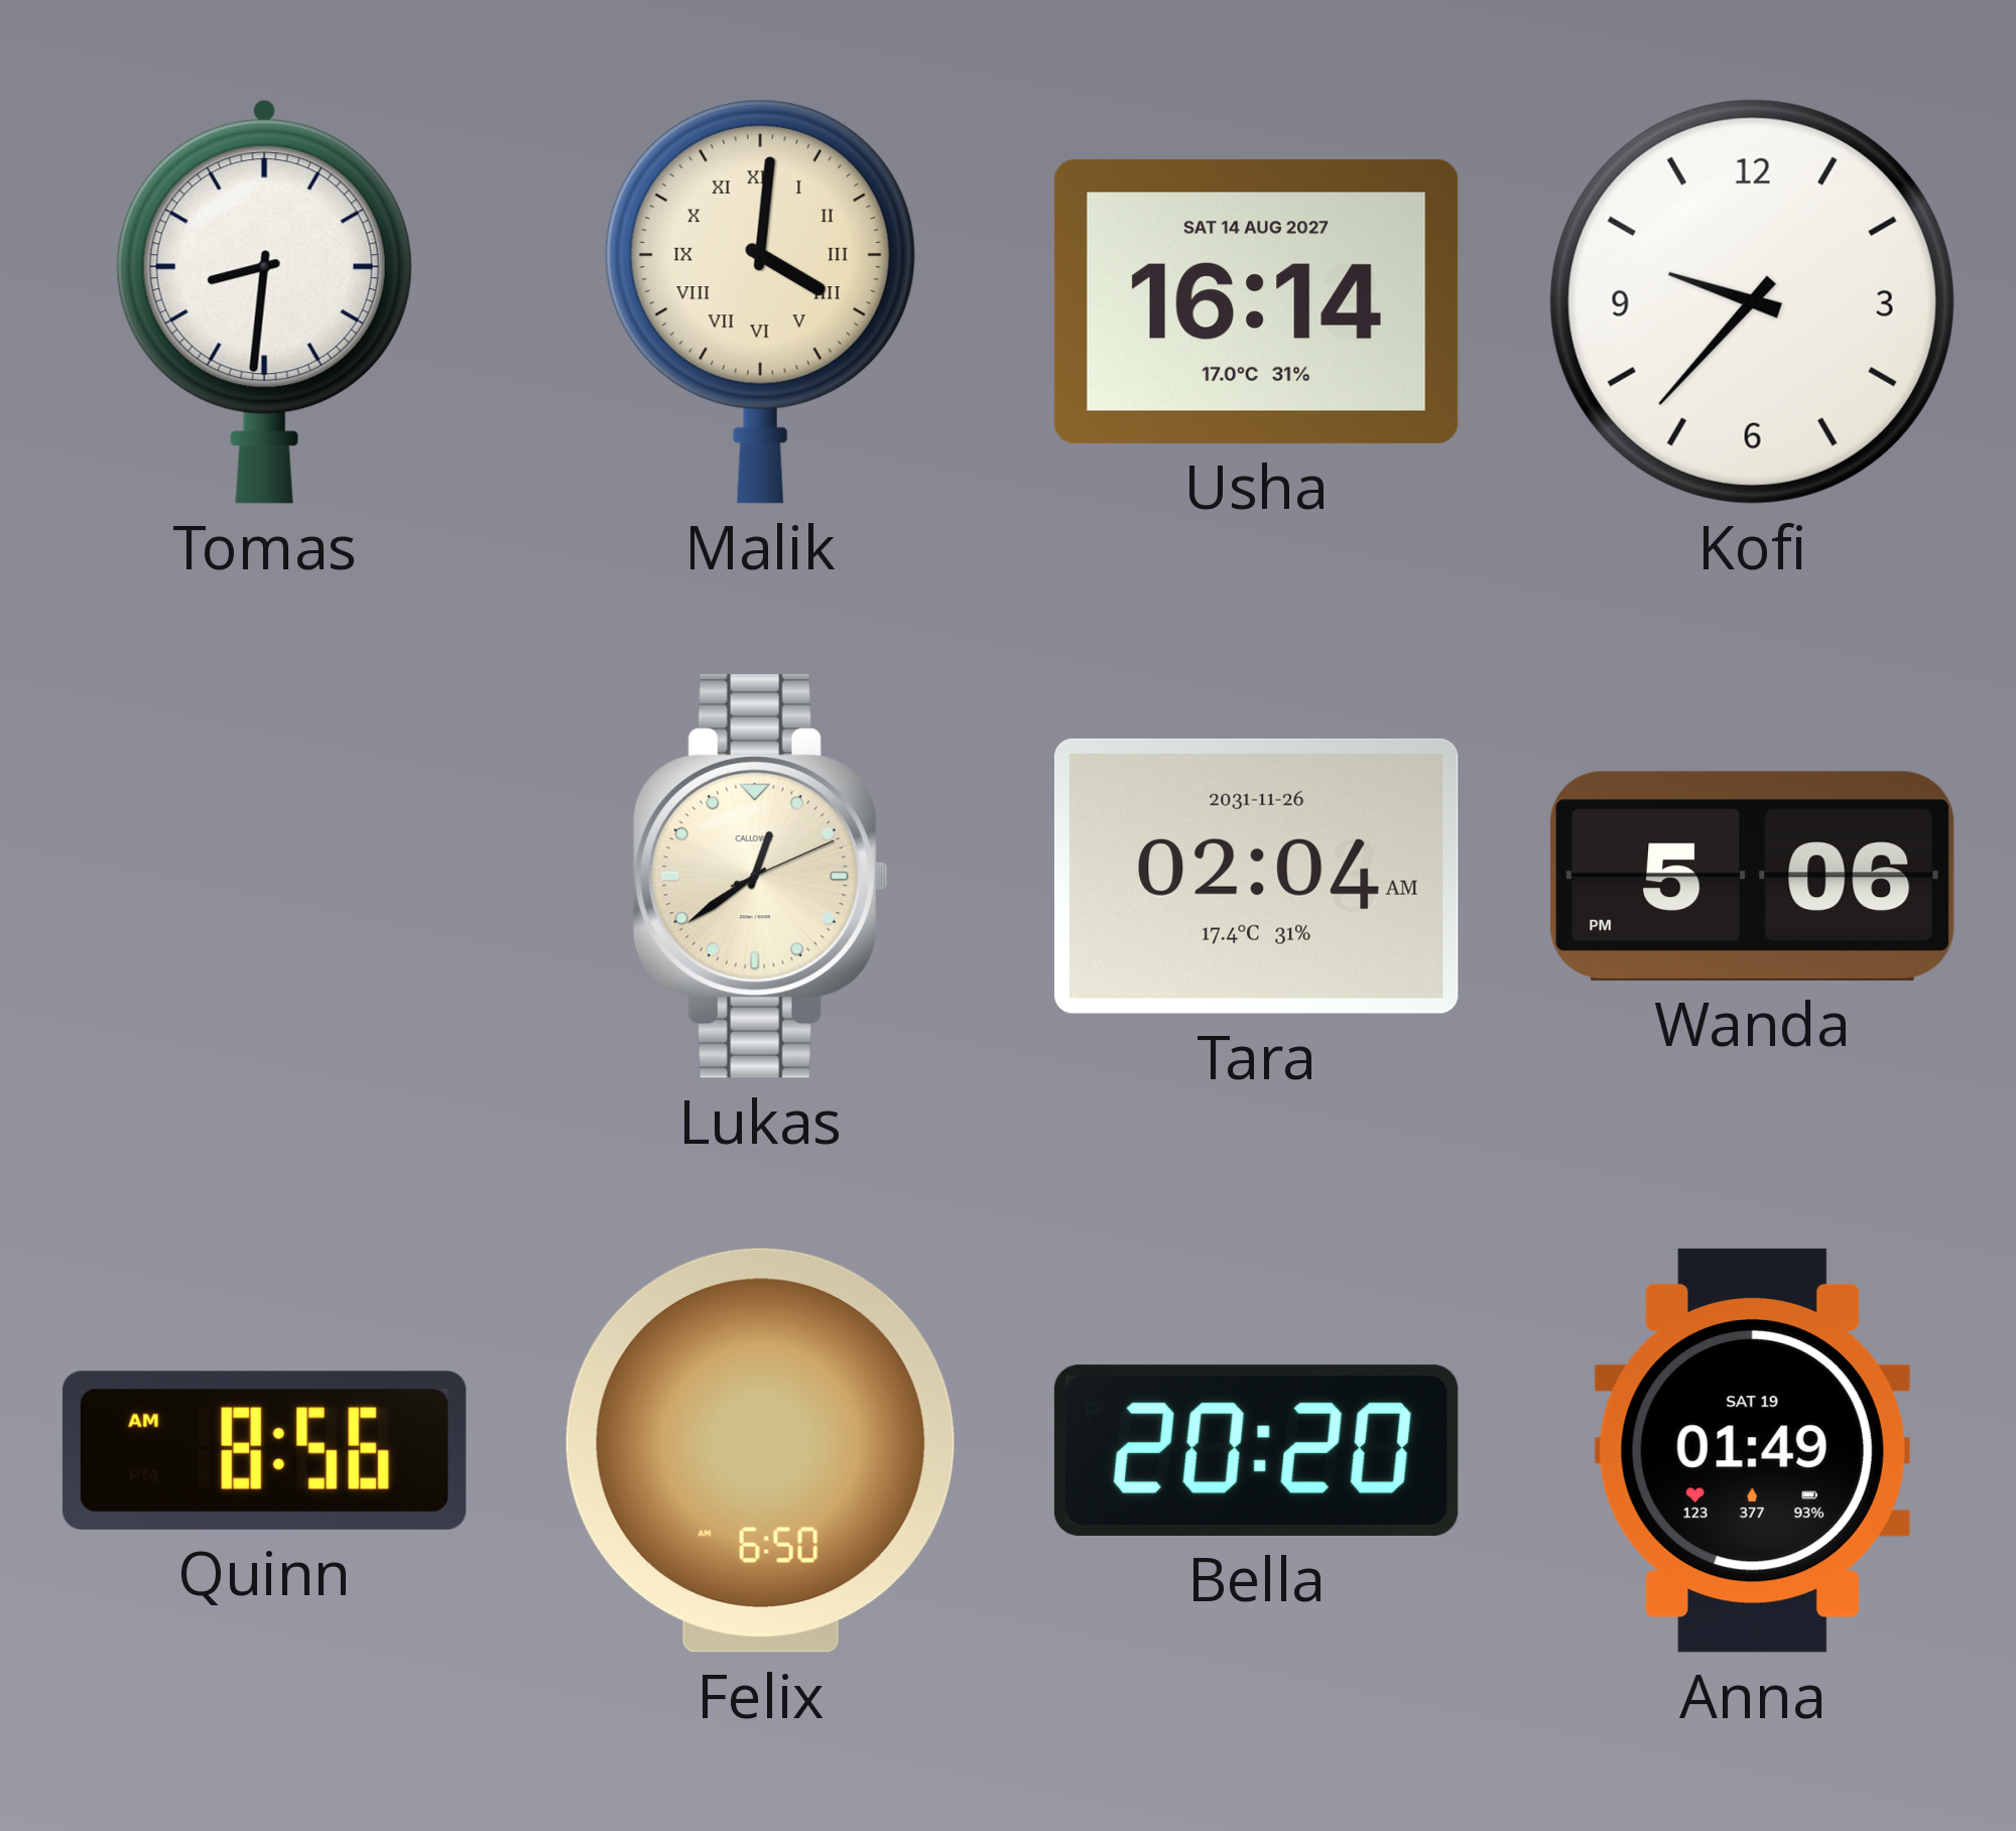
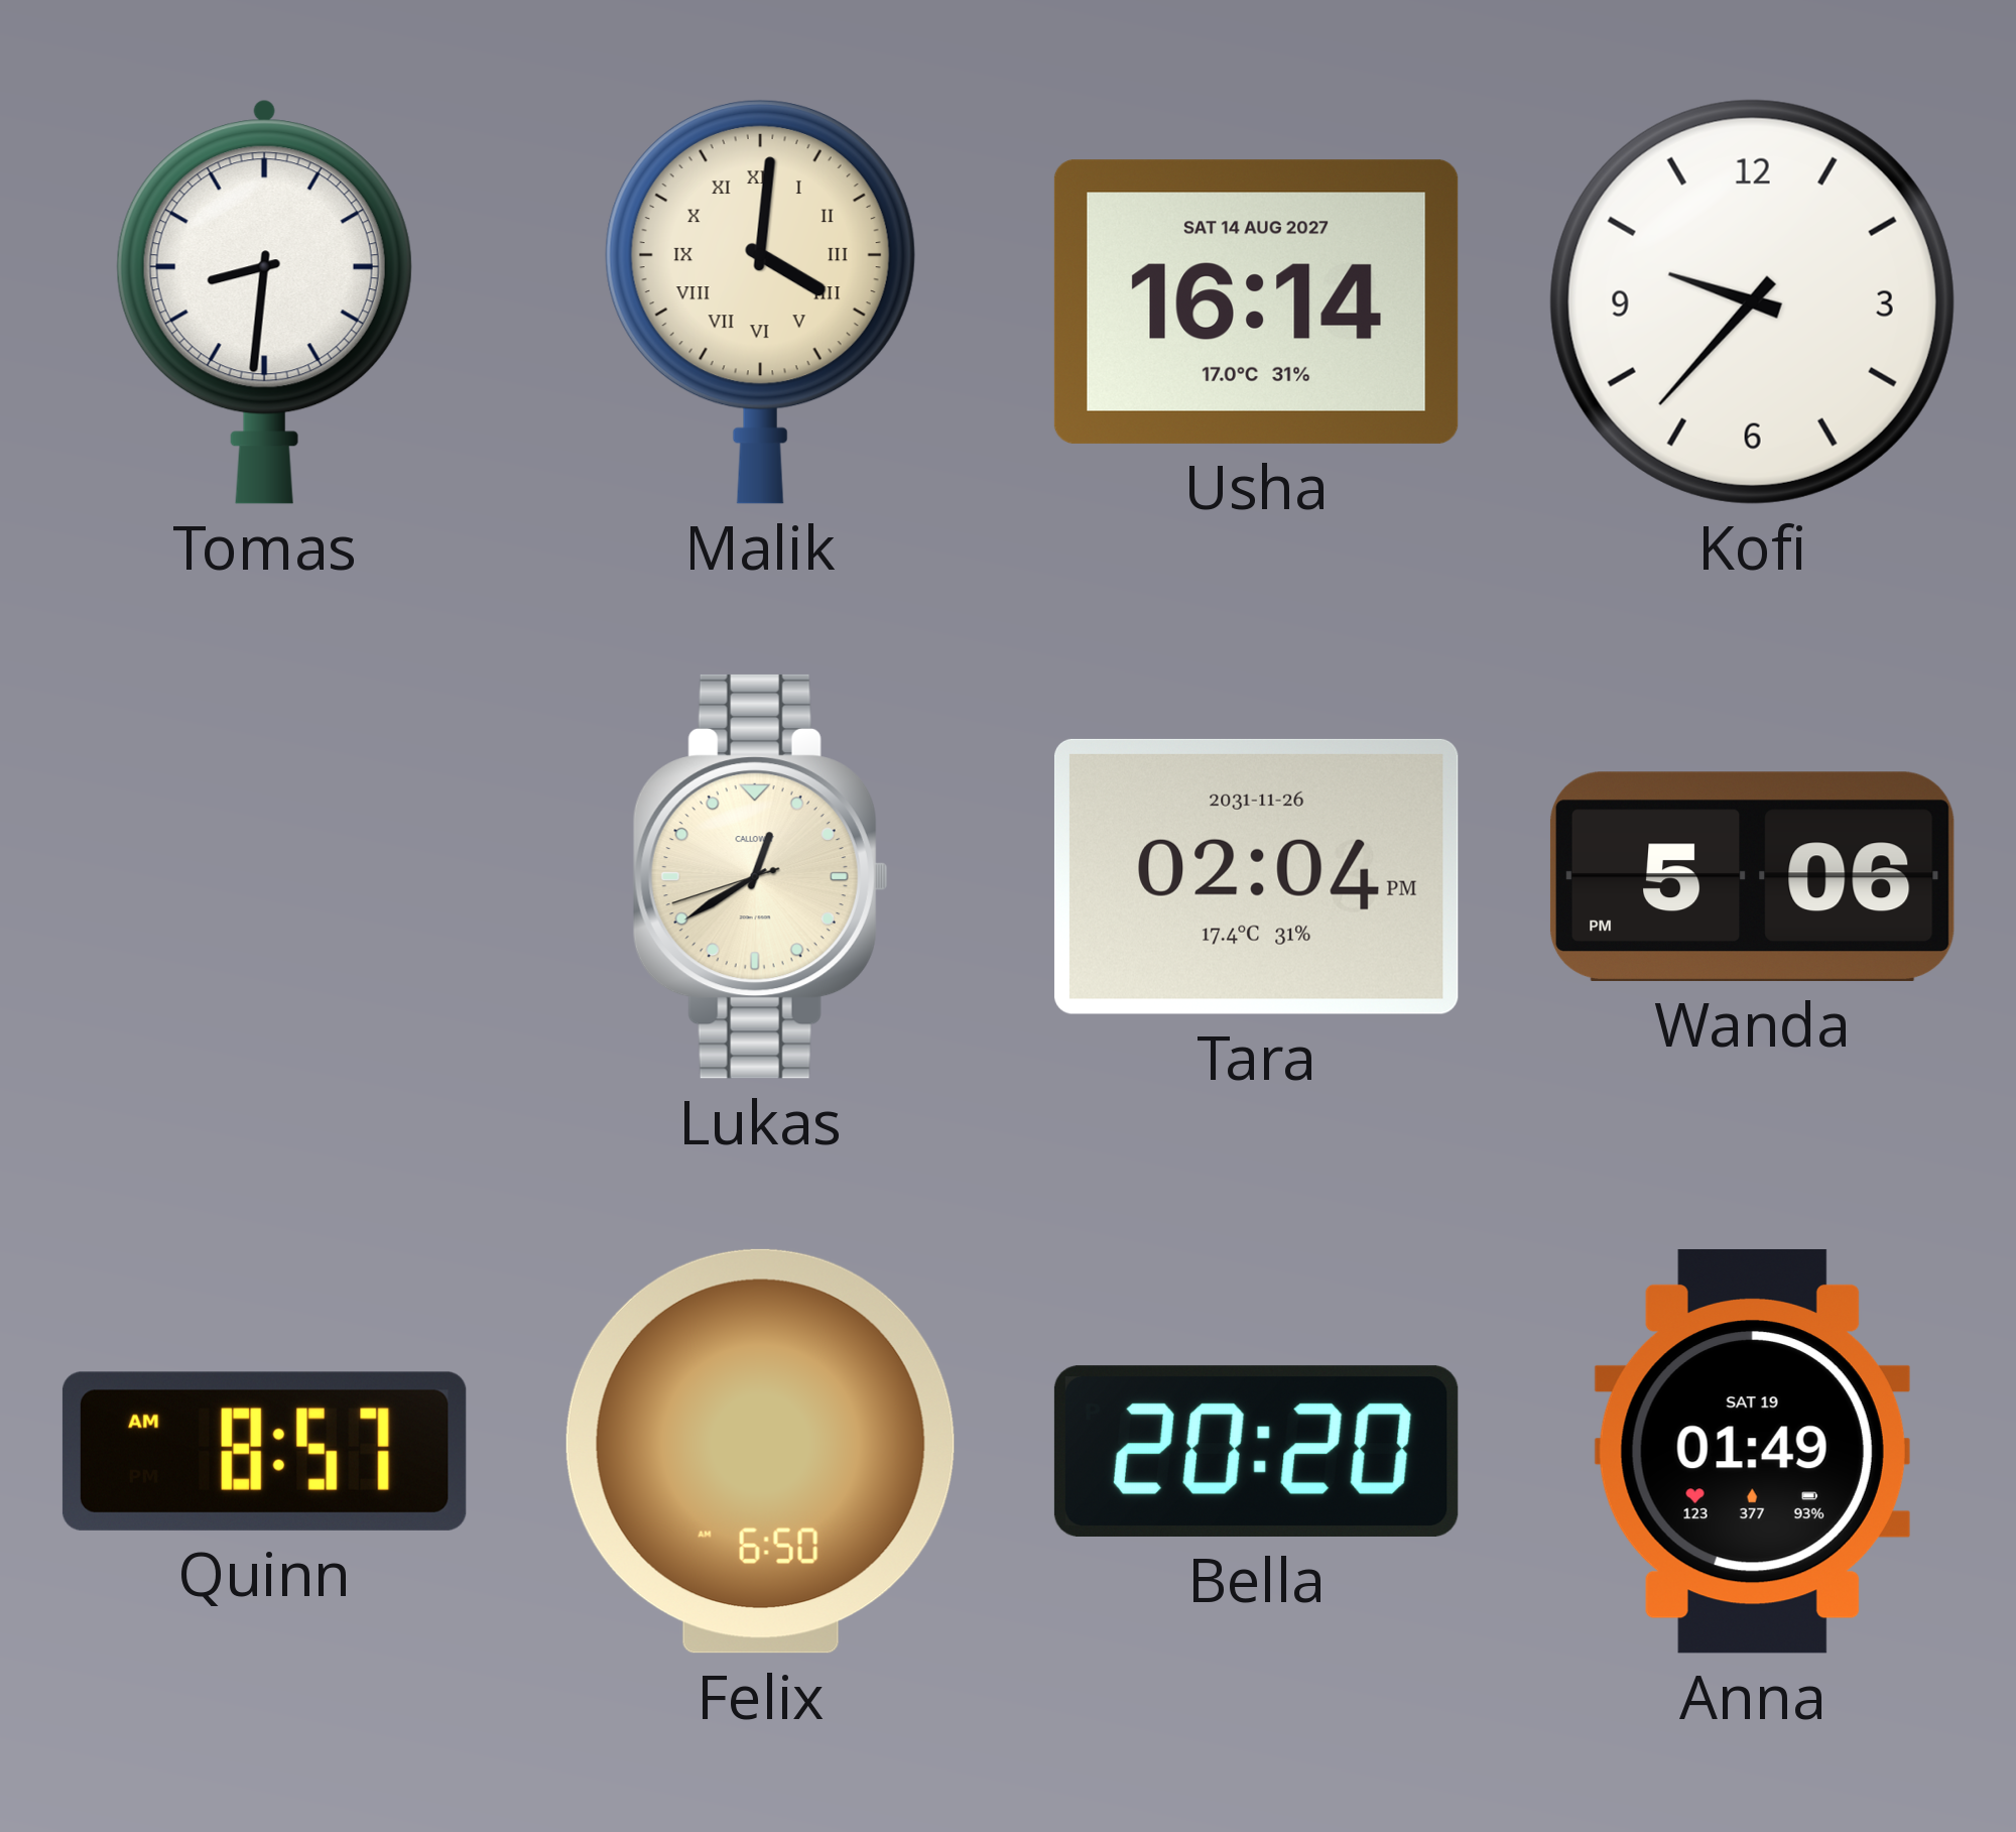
Lukas: 12:39:11 -> 12:39:42 (760, 876)
Tara: 02:04 AM -> 02:04 PM (1256, 876)
Quinn: 8:56 -> 8:57 (264, 1451)
